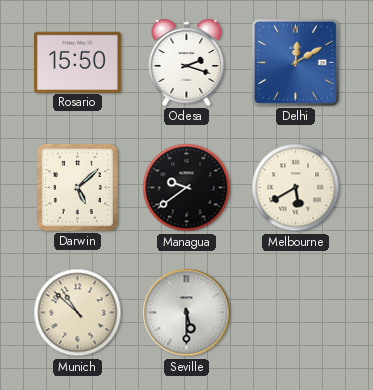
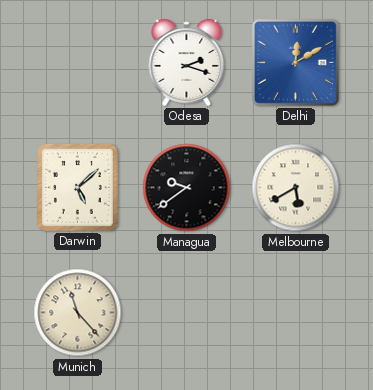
Rosario: 15:50 -> none (77, 62)
Munich: 10:52 -> 11:23 (78, 313)
Seville: 5:30 -> none (187, 313)
